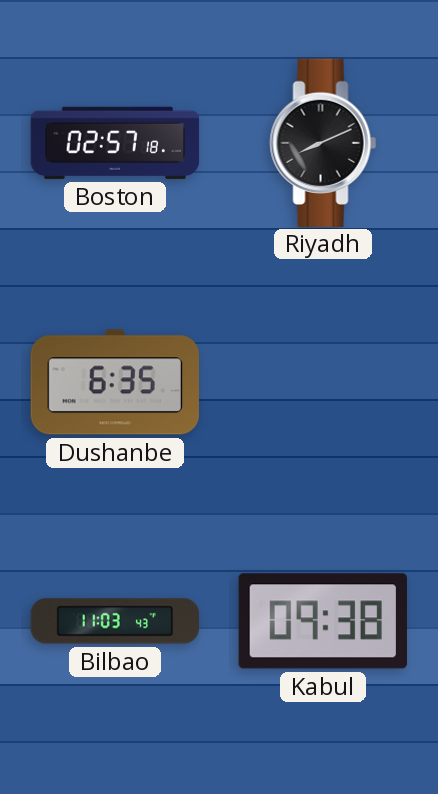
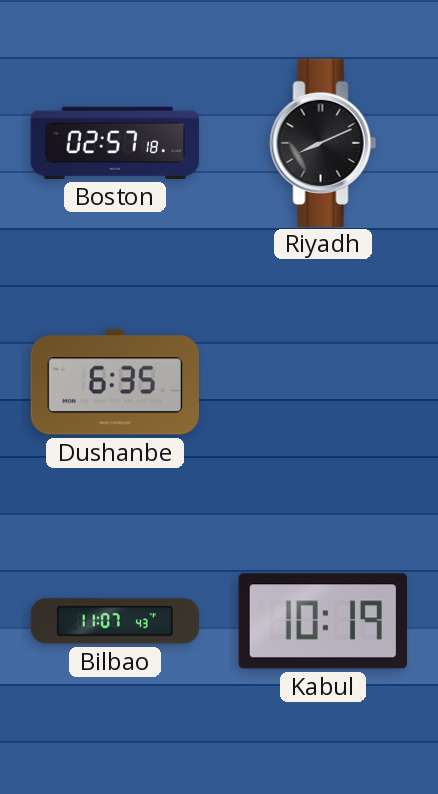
Bilbao: 11:03 -> 11:07 (115, 621)
Kabul: 09:38 -> 10:19 (322, 621)
